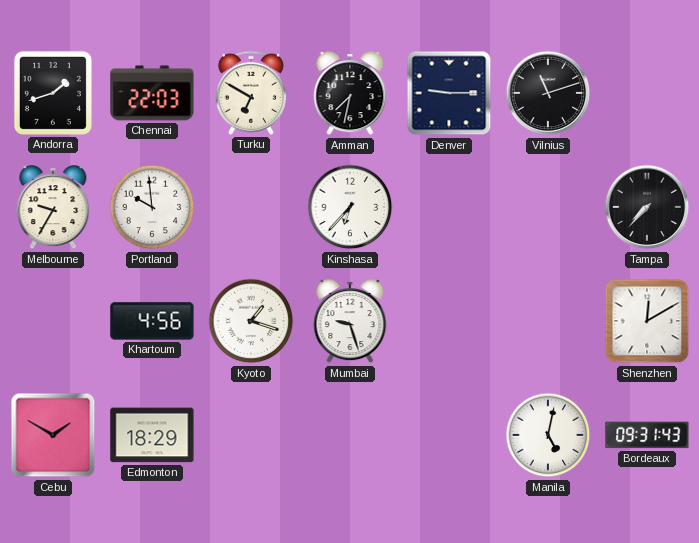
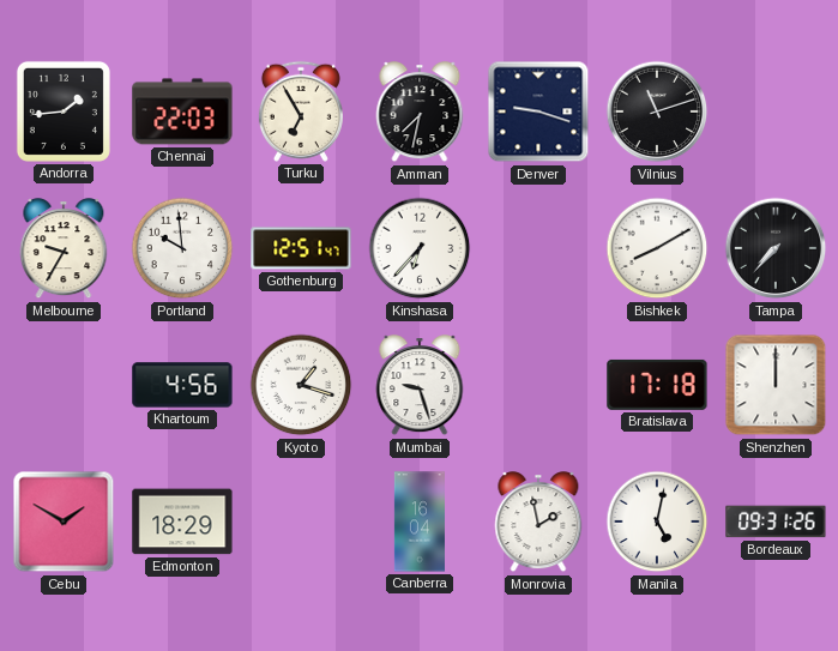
Andorra: 1:42 -> 1:44 (64, 111)
Turku: 6:50 -> 6:55 (301, 111)
Denver: 9:15 -> 9:18 (538, 111)
Gothenburg: none -> 12:51 (301, 248)
Bishkek: none -> 8:10 (657, 248)
Bratislava: none -> 17:18 (657, 385)
Shenzhen: 12:10 -> 12:00 (776, 385)
Canberra: none -> 16:04 (420, 522)
Monrovia: none -> 1:58 (538, 523)
Bordeaux: 09:31:43 -> 09:31:26 (776, 522)
